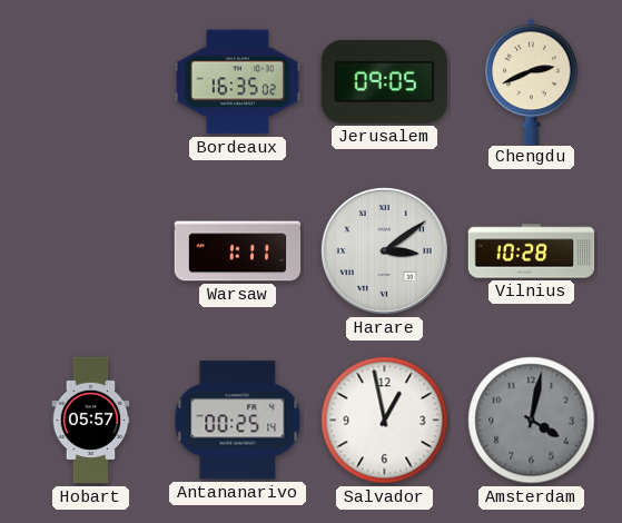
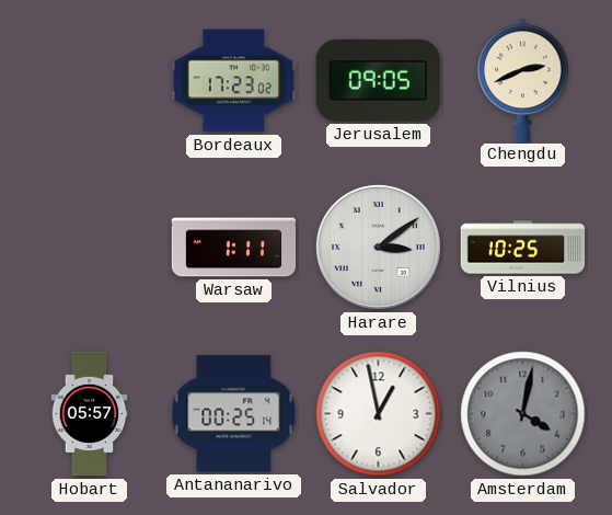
Bordeaux: 16:35 -> 17:23 (233, 81)
Vilnius: 10:28 -> 10:25 (523, 248)
